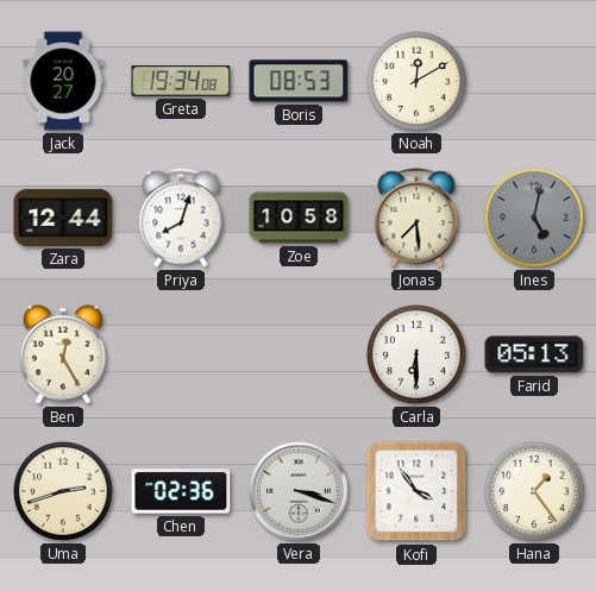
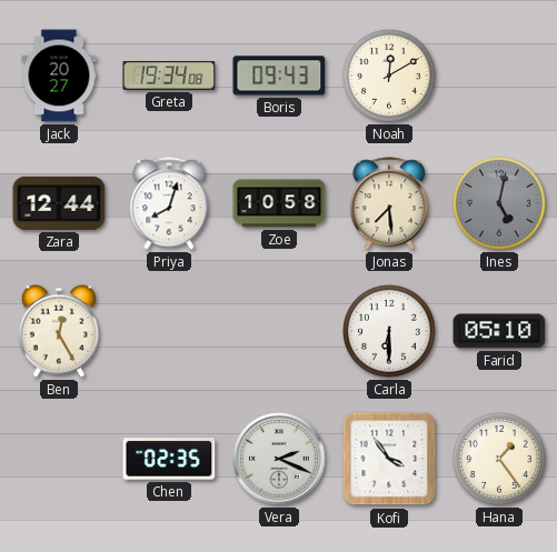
Boris: 08:53 -> 09:43 (279, 76)
Farid: 05:13 -> 05:10 (499, 331)
Uma: 2:42 -> none (64, 492)
Chen: 02:36 -> 02:35 (169, 459)
Vera: 3:18 -> 2:19 (279, 459)
